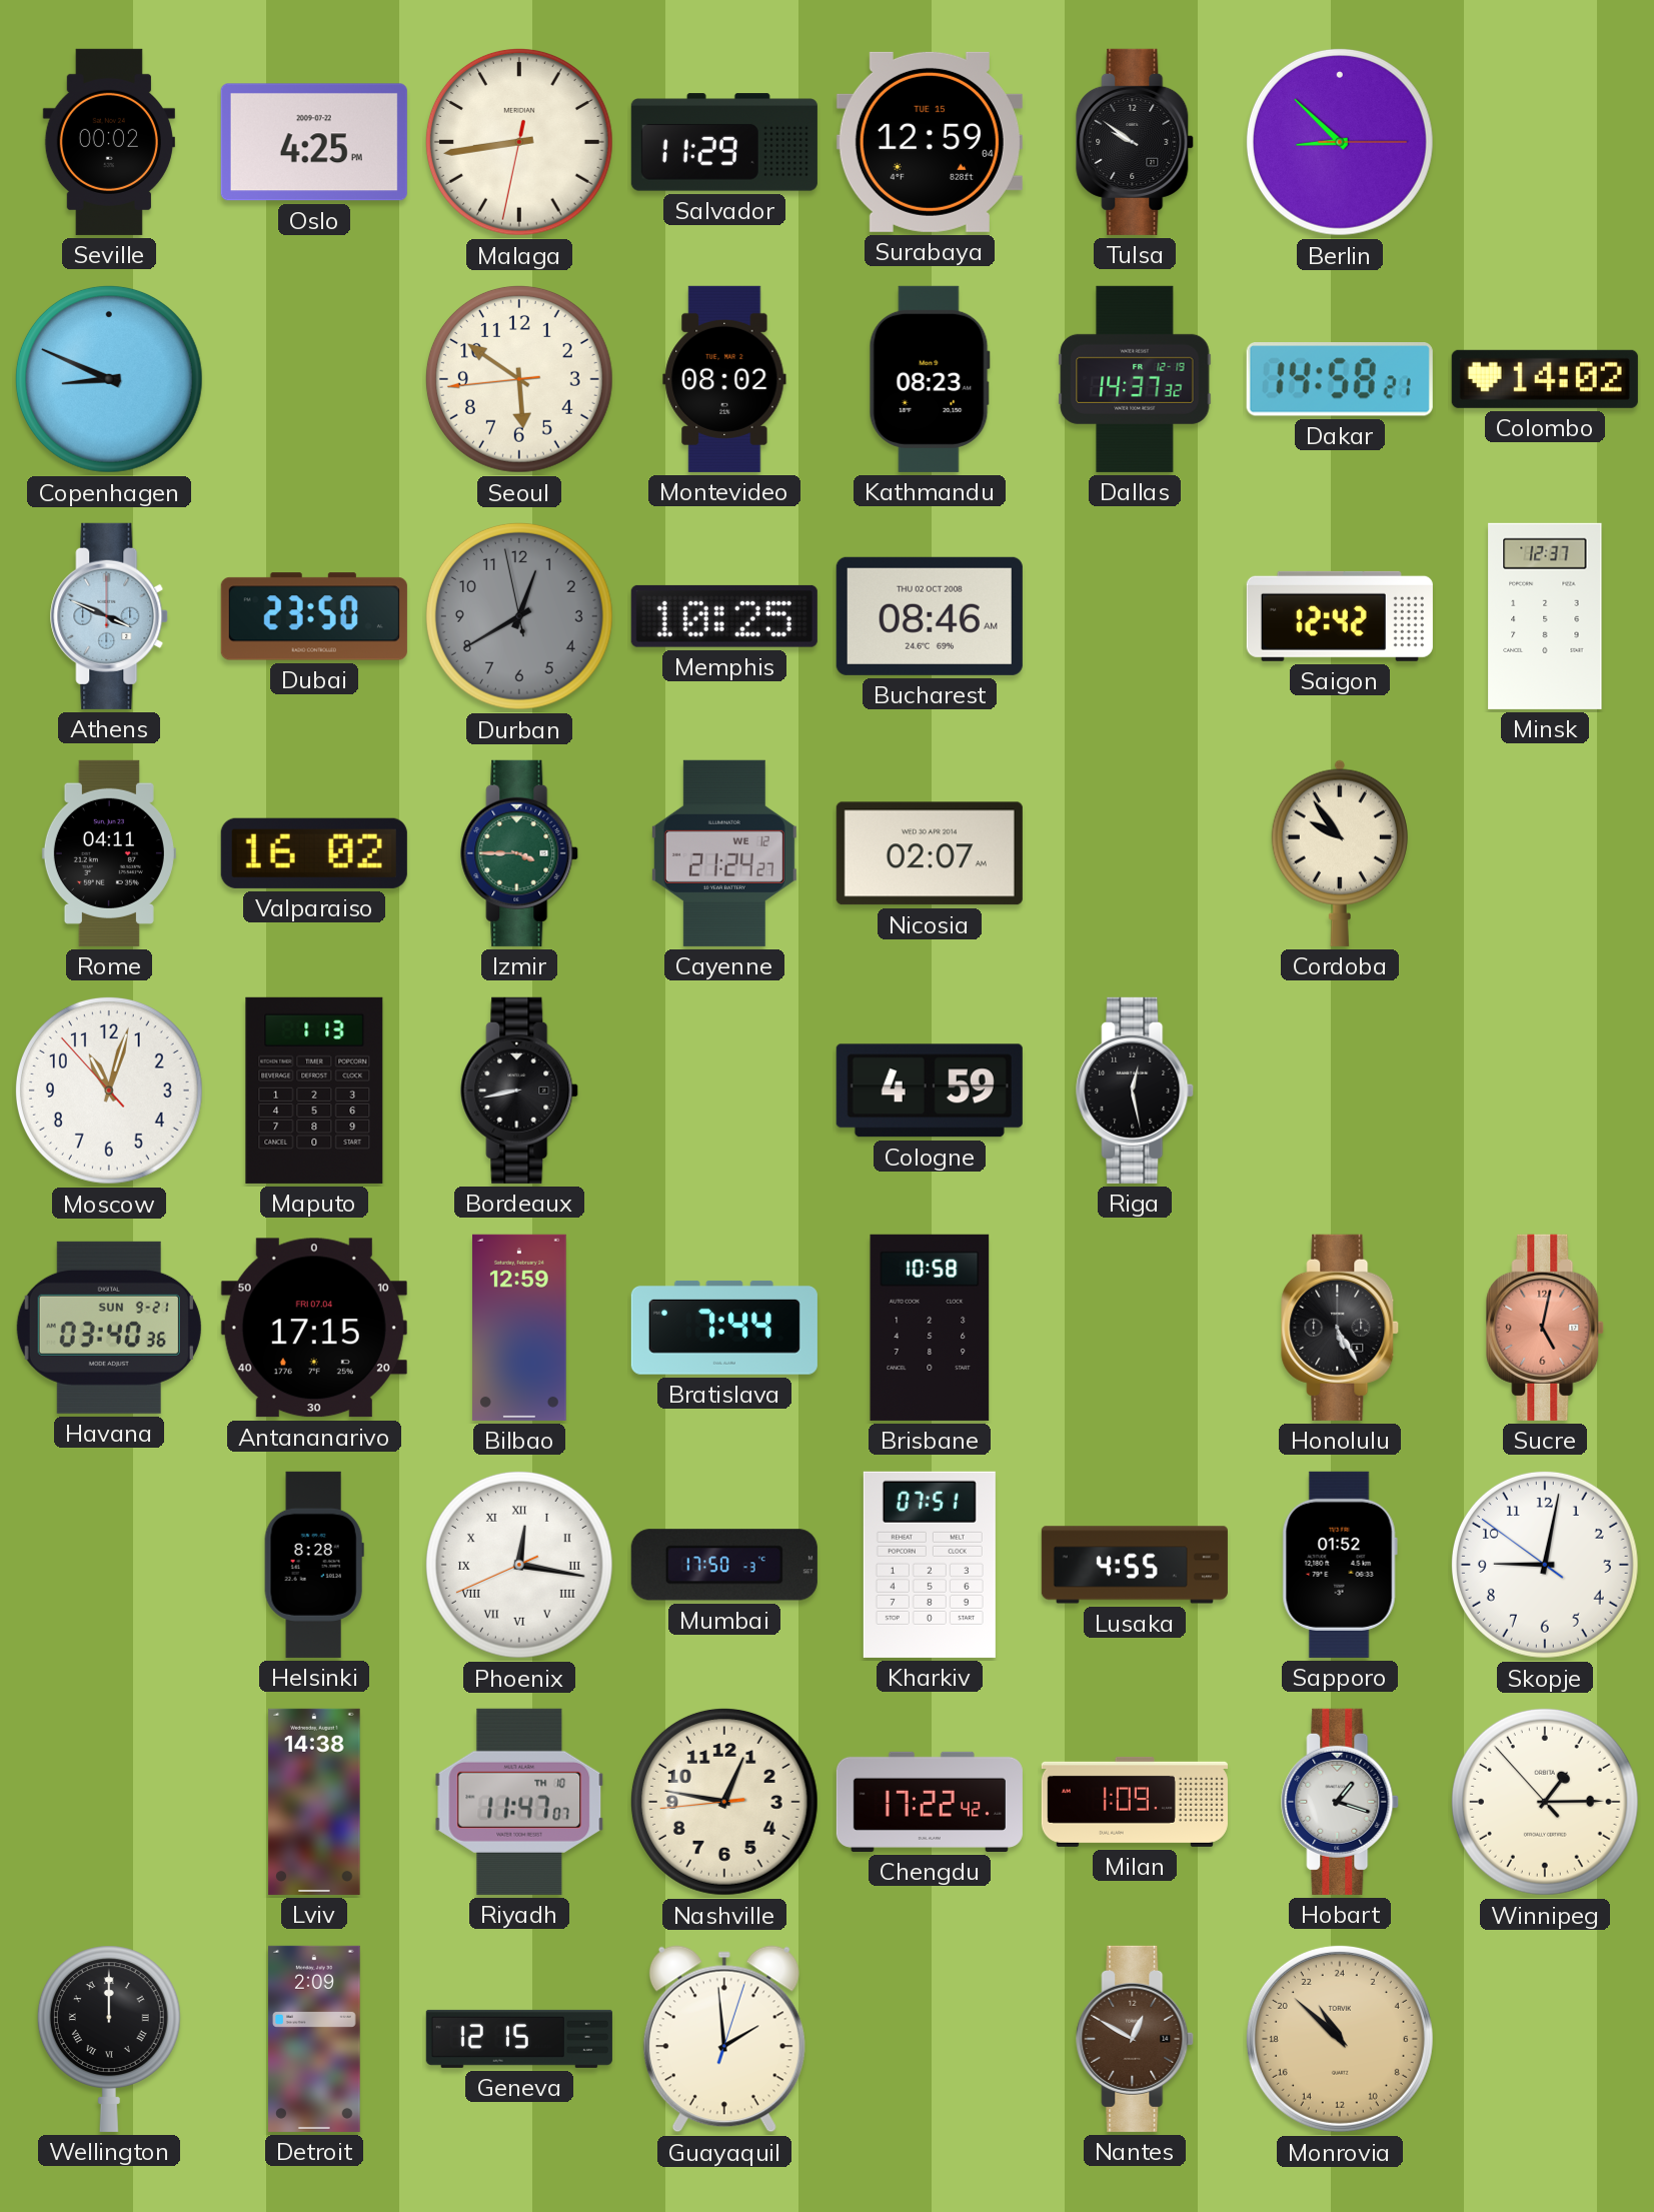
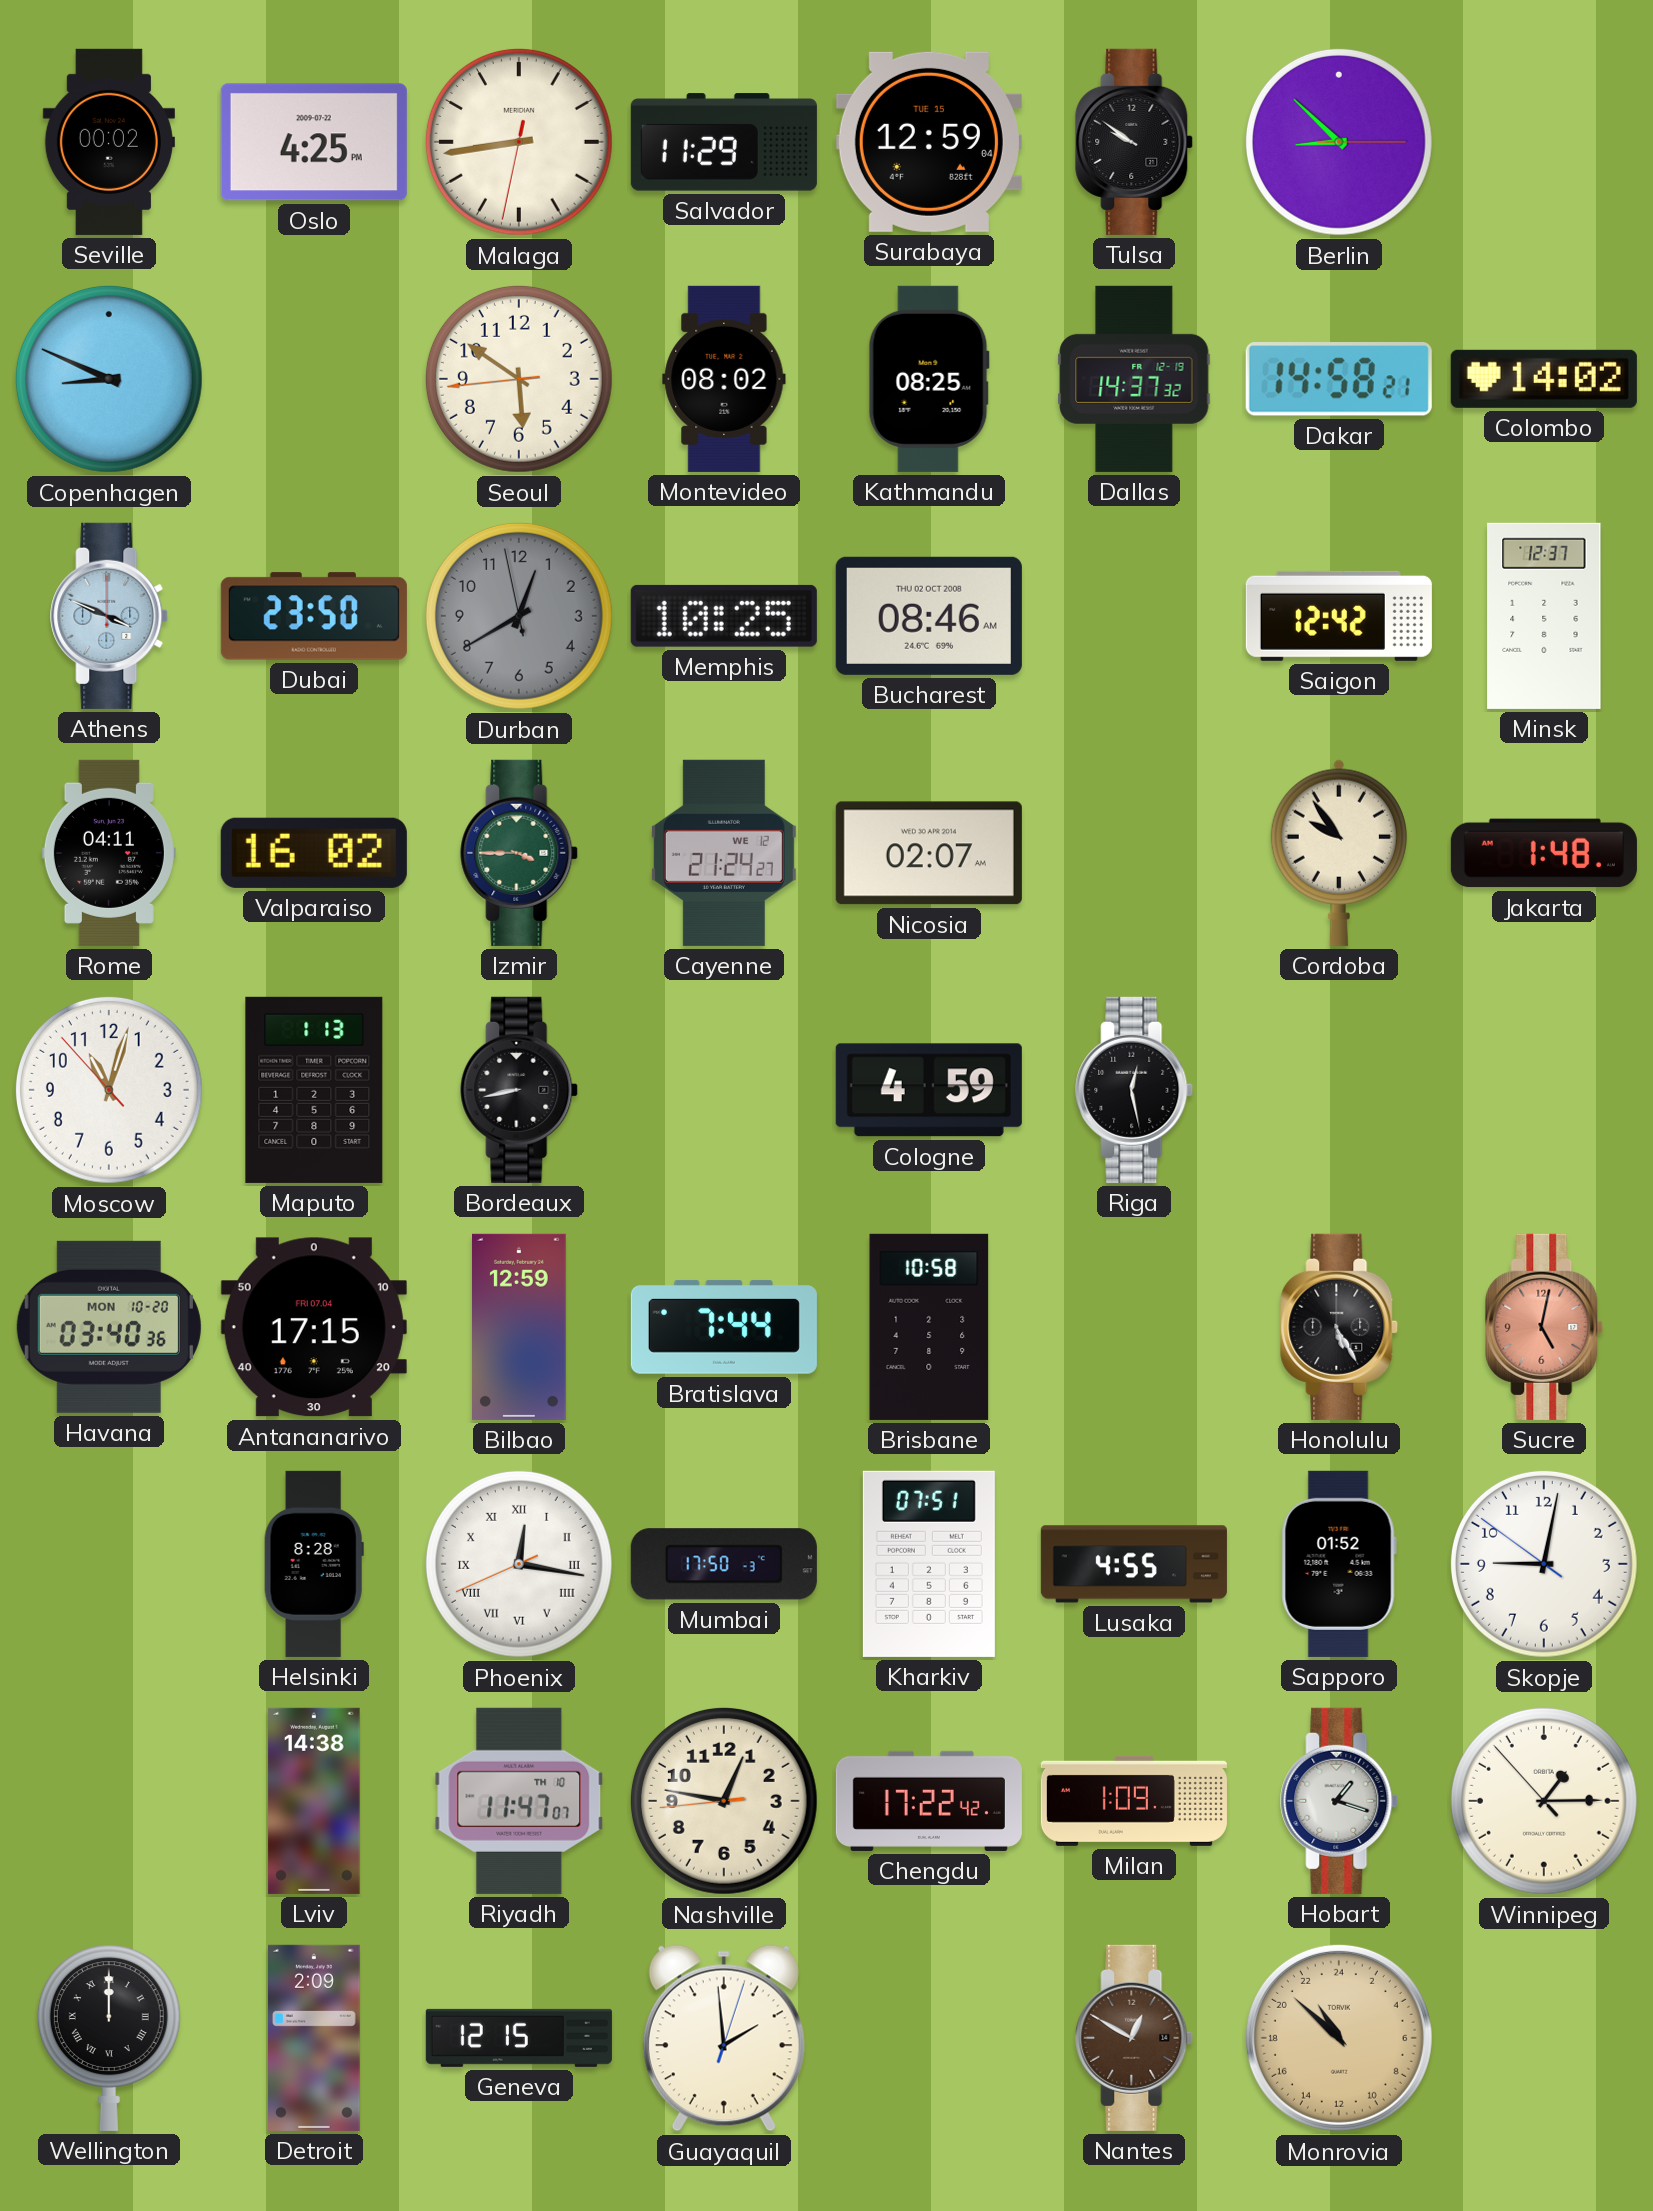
Kathmandu: 08:23 -> 08:25 (929, 379)
Jakarta: none -> 1:48 (1544, 853)
Havana date: SUN 9-21 -> MON 10-20 (109, 1327)
